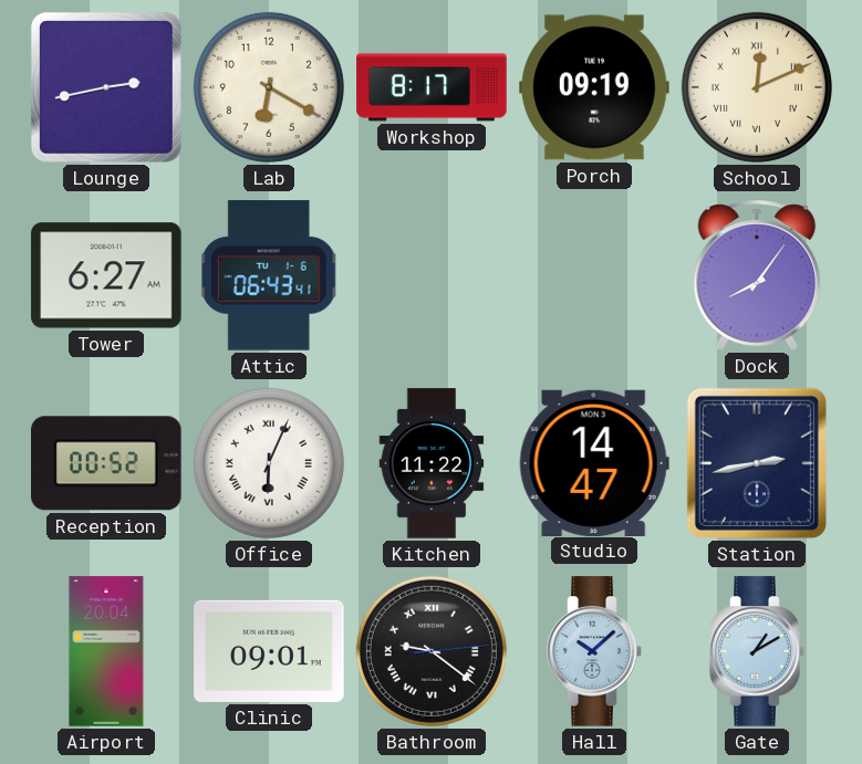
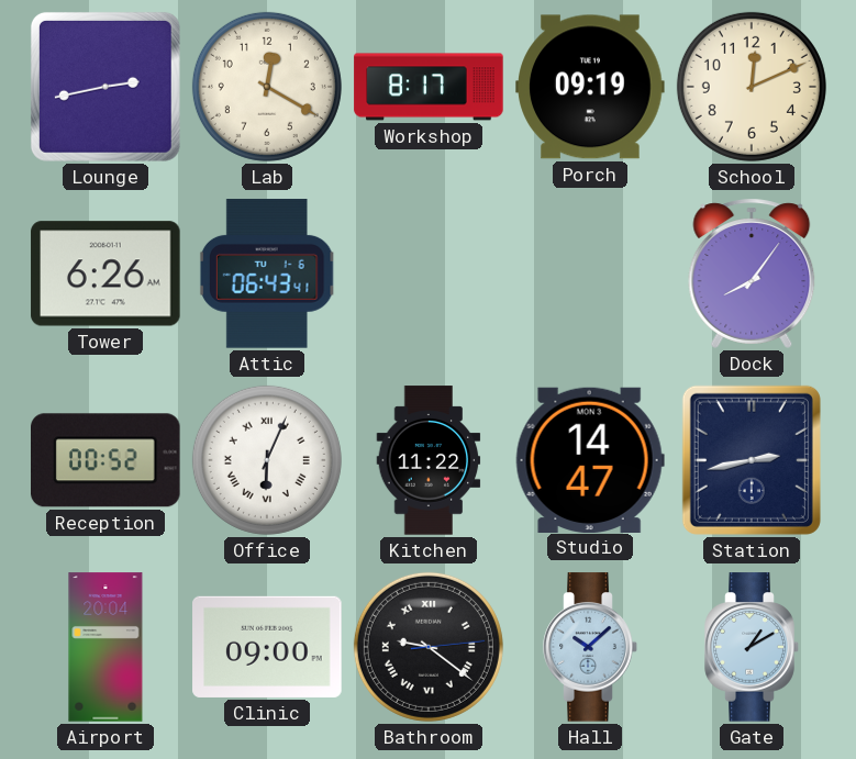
Lab: 6:20 -> 12:20 (267, 87)
School numerals: Roman -> Arabic (752, 87)
Tower: 6:27 -> 6:26 (105, 274)
Clinic: 09:01 -> 09:00 (267, 647)
